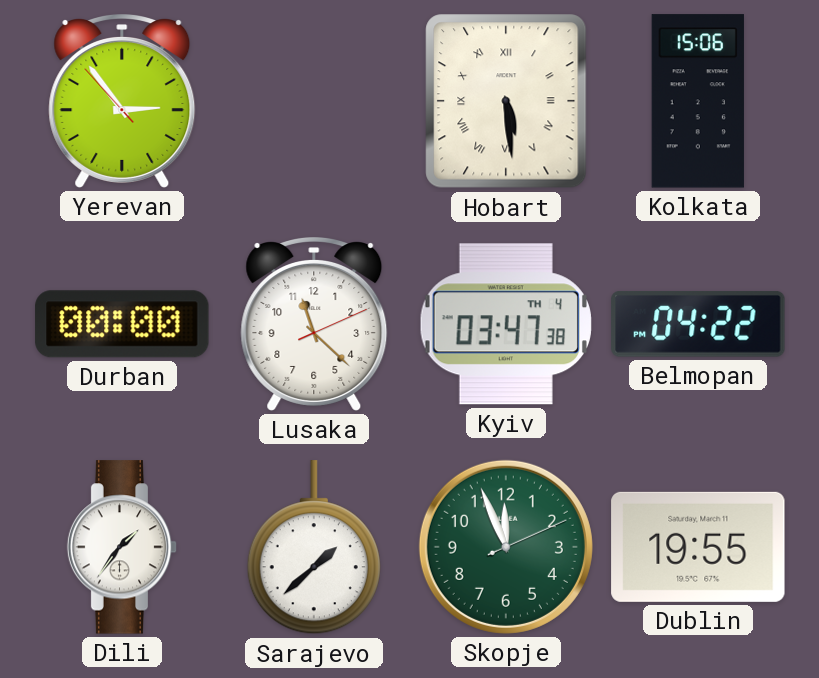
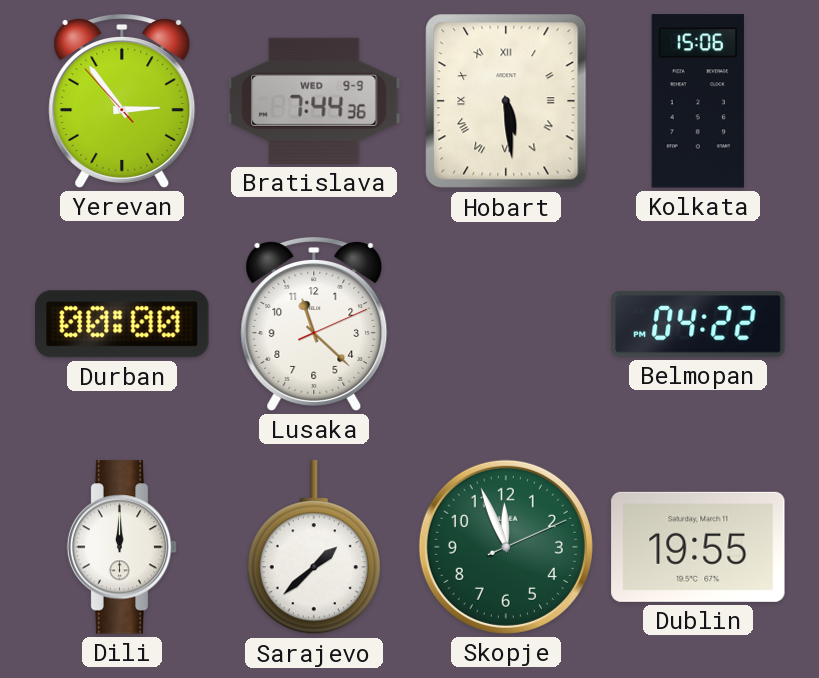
Bratislava: none -> 7:44 (314, 101)
Kyiv: 03:47 -> none (506, 324)
Dili: 1:36 -> 12:00 (122, 547)
